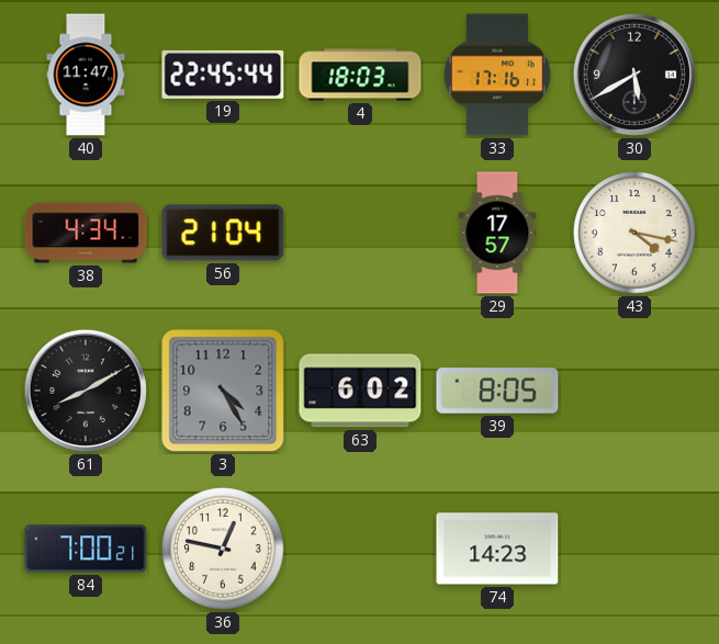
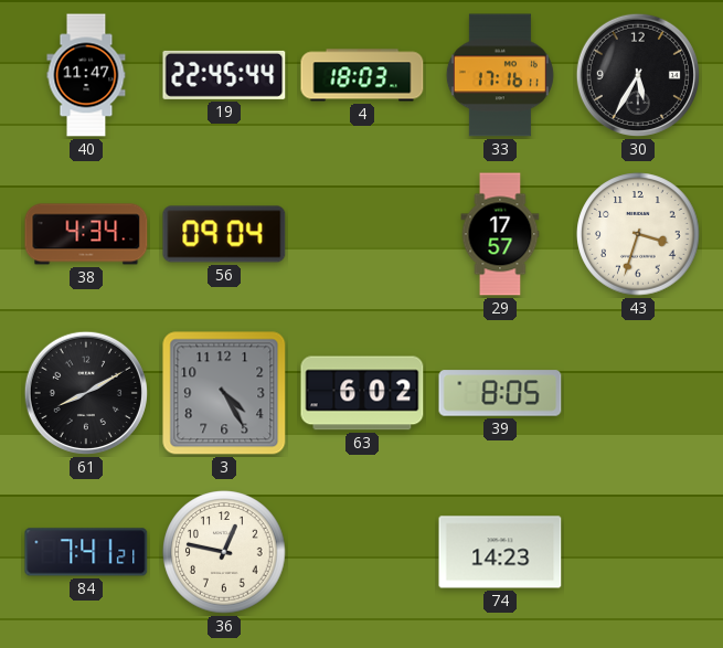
30: 5:40 -> 5:35 (638, 75)
56: 21:04 -> 09:04 (224, 234)
43: 4:17 -> 3:33 (638, 234)
84: 7:00 -> 7:41 (86, 552)
